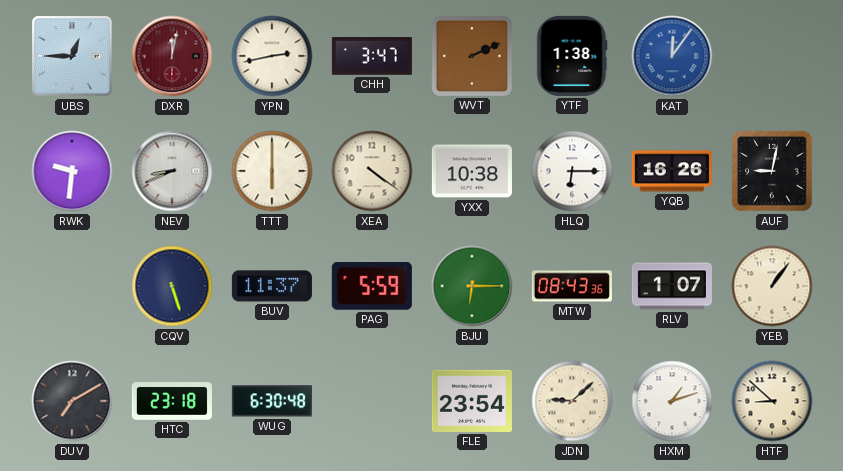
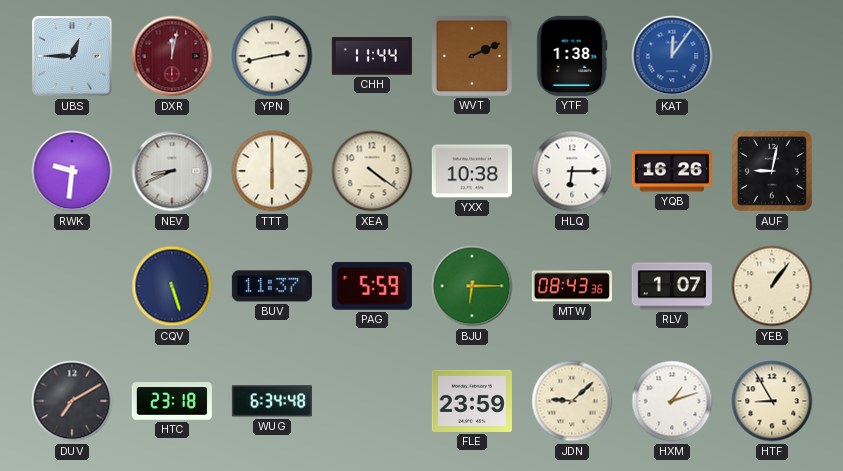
CHH: 3:47 -> 11:44 (372, 56)
WUG: 6:30 -> 6:34 (272, 401)
FLE: 23:54 -> 23:59 (472, 401)
HTF: 8:52 -> 8:55 (772, 401)
